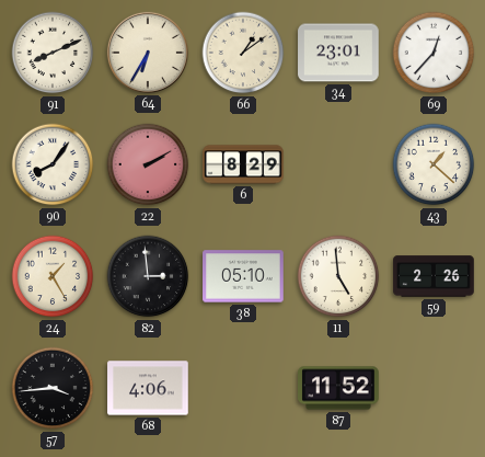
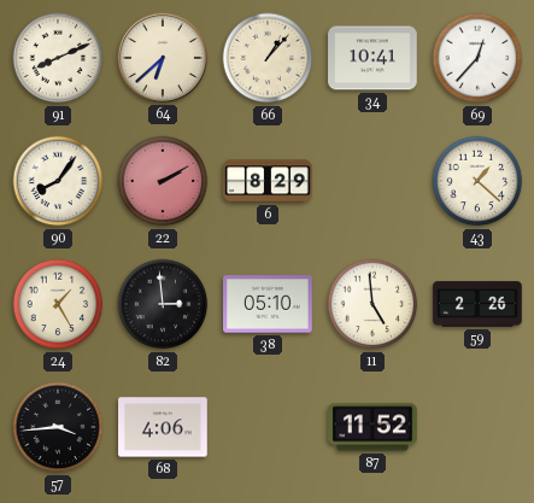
64: 6:35 -> 6:38 (163, 58)
66: 1:09 -> 1:07 (268, 58)
34: 23:01 -> 10:41 (372, 58)
